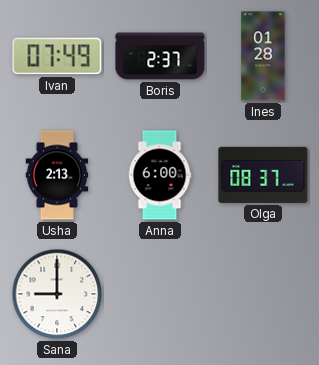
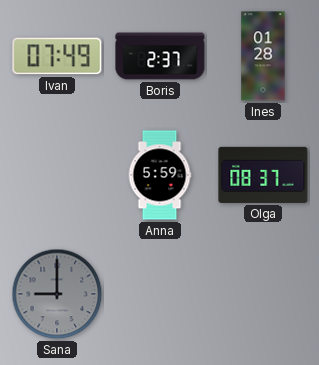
Usha: 2:13 -> none (57, 175)
Anna: 6:00 -> 5:59 (160, 175)
Sana dial: white -> grey (57, 294)
